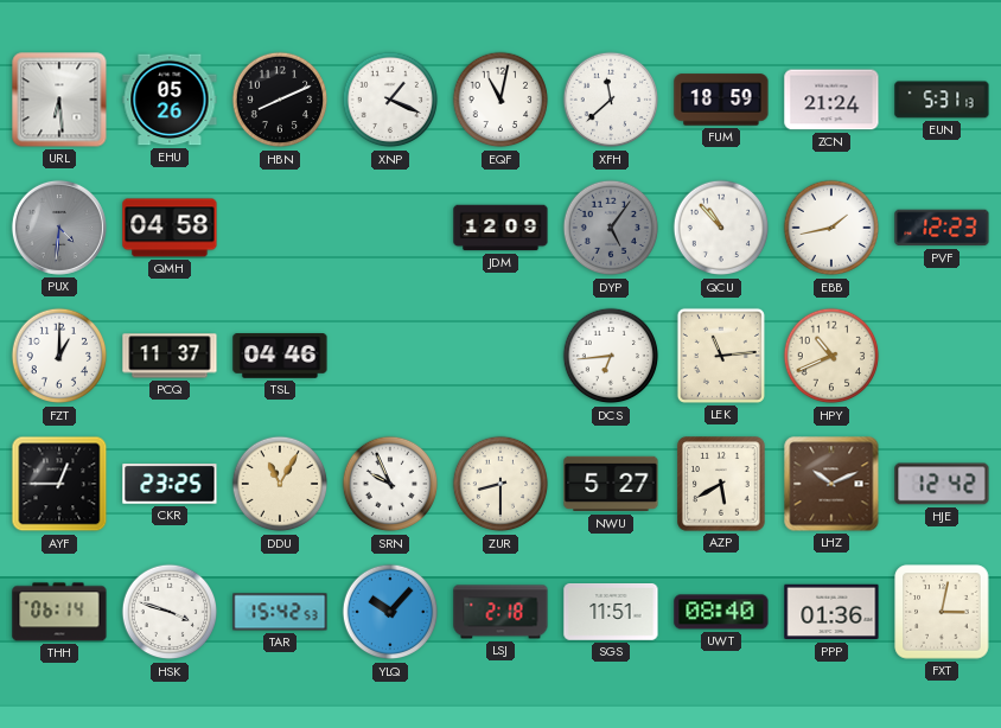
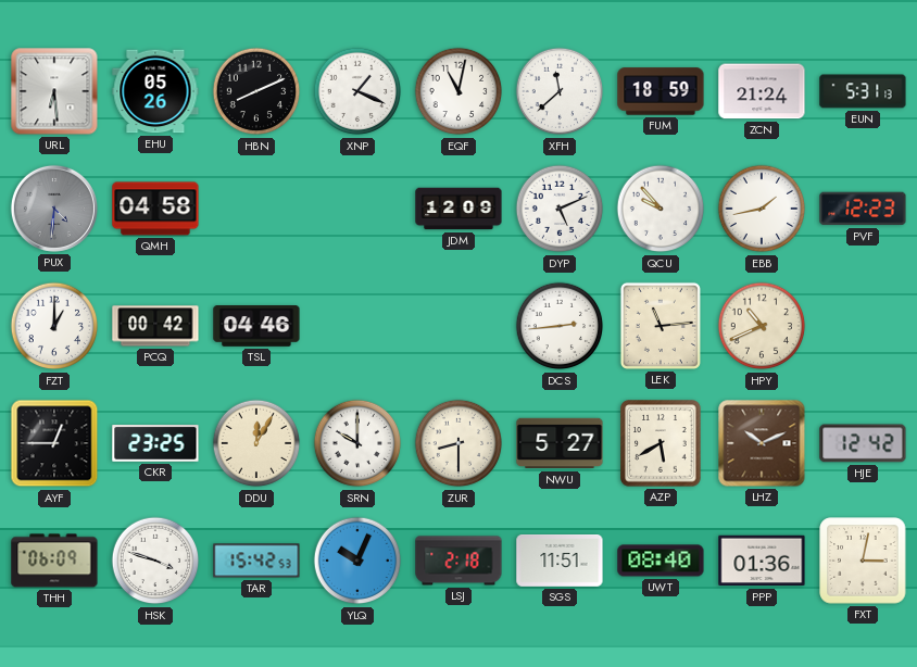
DYP: 5:06 -> 5:11 (560, 209)
DYP dial: grey -> white (560, 209)
QCU: 10:53 -> 9:53 (661, 209)
PCQ: 11:37 -> 00:42 (155, 326)
DCS: 6:44 -> 2:44 (560, 326)
DDU: 11:05 -> 12:05 (256, 443)
SRN: 9:56 -> 10:00 (357, 443)
THH: 06:14 -> 06:09 (54, 561)
YLQ: 10:07 -> 10:04 (357, 561)
